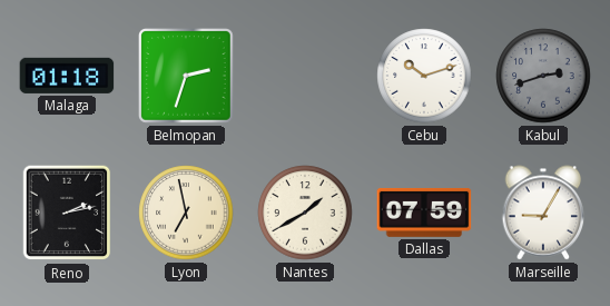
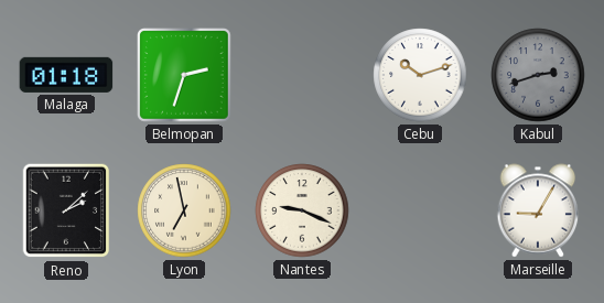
Reno: 2:13 -> 2:08 (66, 210)
Nantes: 1:40 -> 9:19 (302, 210)
Dallas: 07:59 -> none (424, 213)
